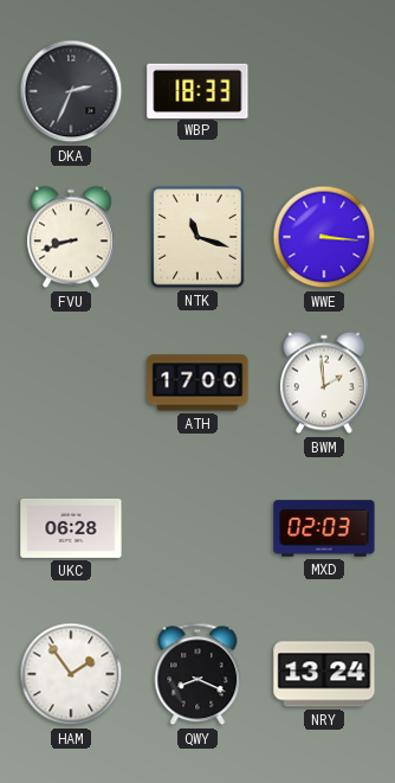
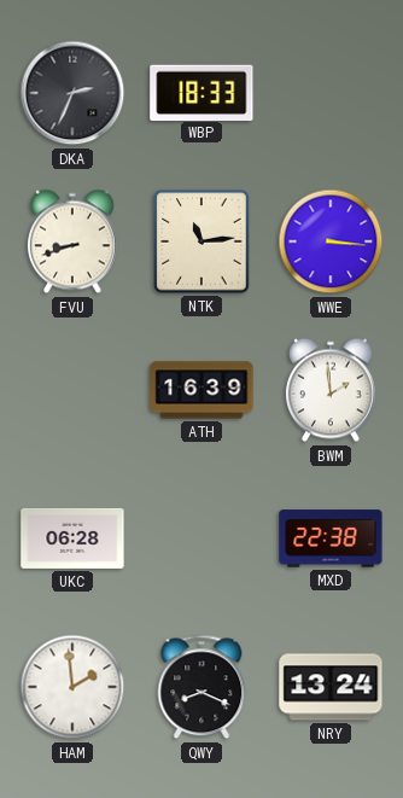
NTK: 11:18 -> 11:14 (201, 241)
ATH: 17:00 -> 16:39 (201, 390)
MXD: 02:03 -> 22:38 (331, 538)
HAM: 1:54 -> 1:59 (72, 687)
